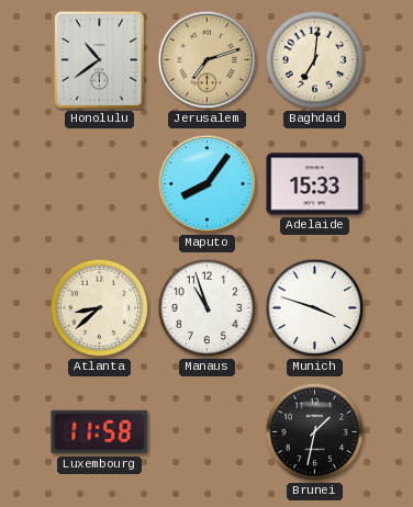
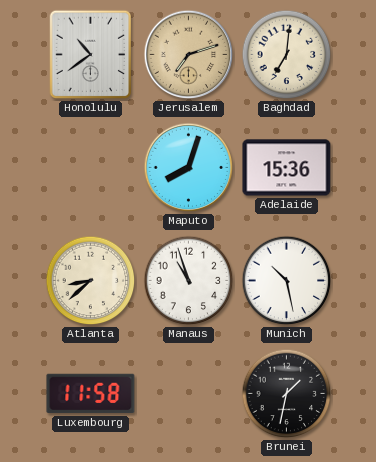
Maputo: 8:06 -> 8:03 (189, 168)
Adelaide: 15:33 -> 15:36 (287, 168)
Munich: 3:48 -> 10:28 (287, 281)
